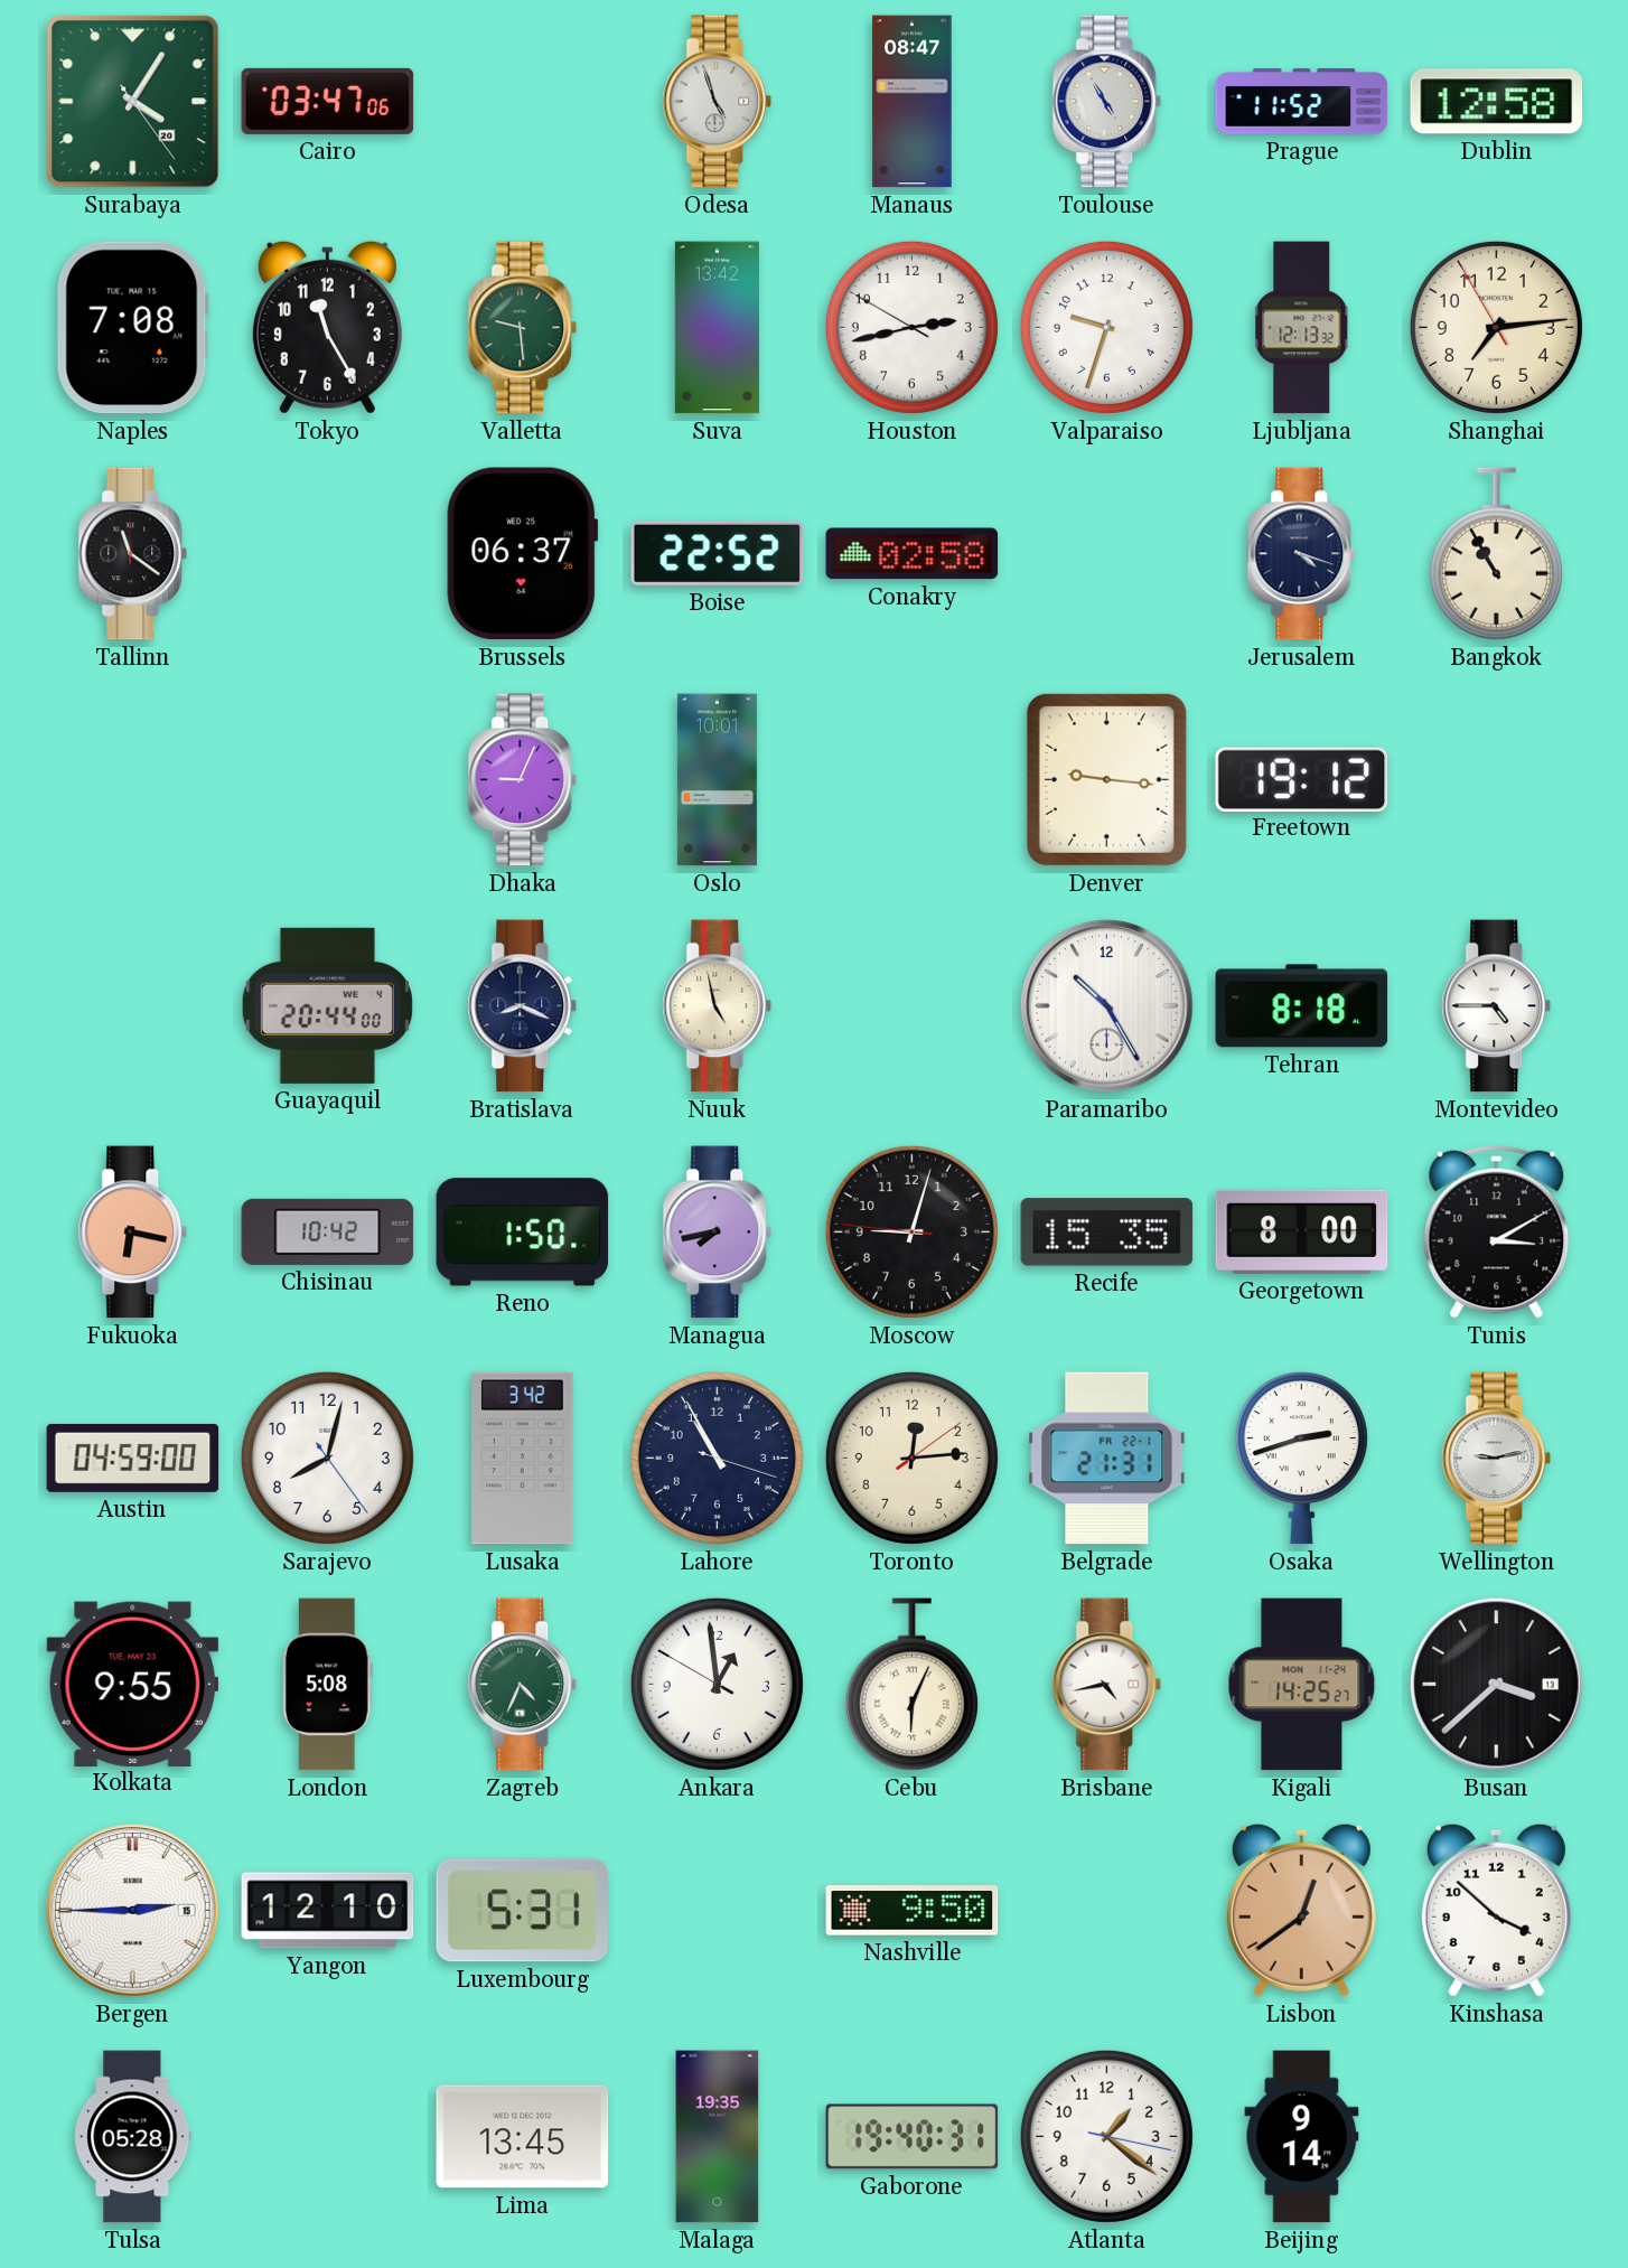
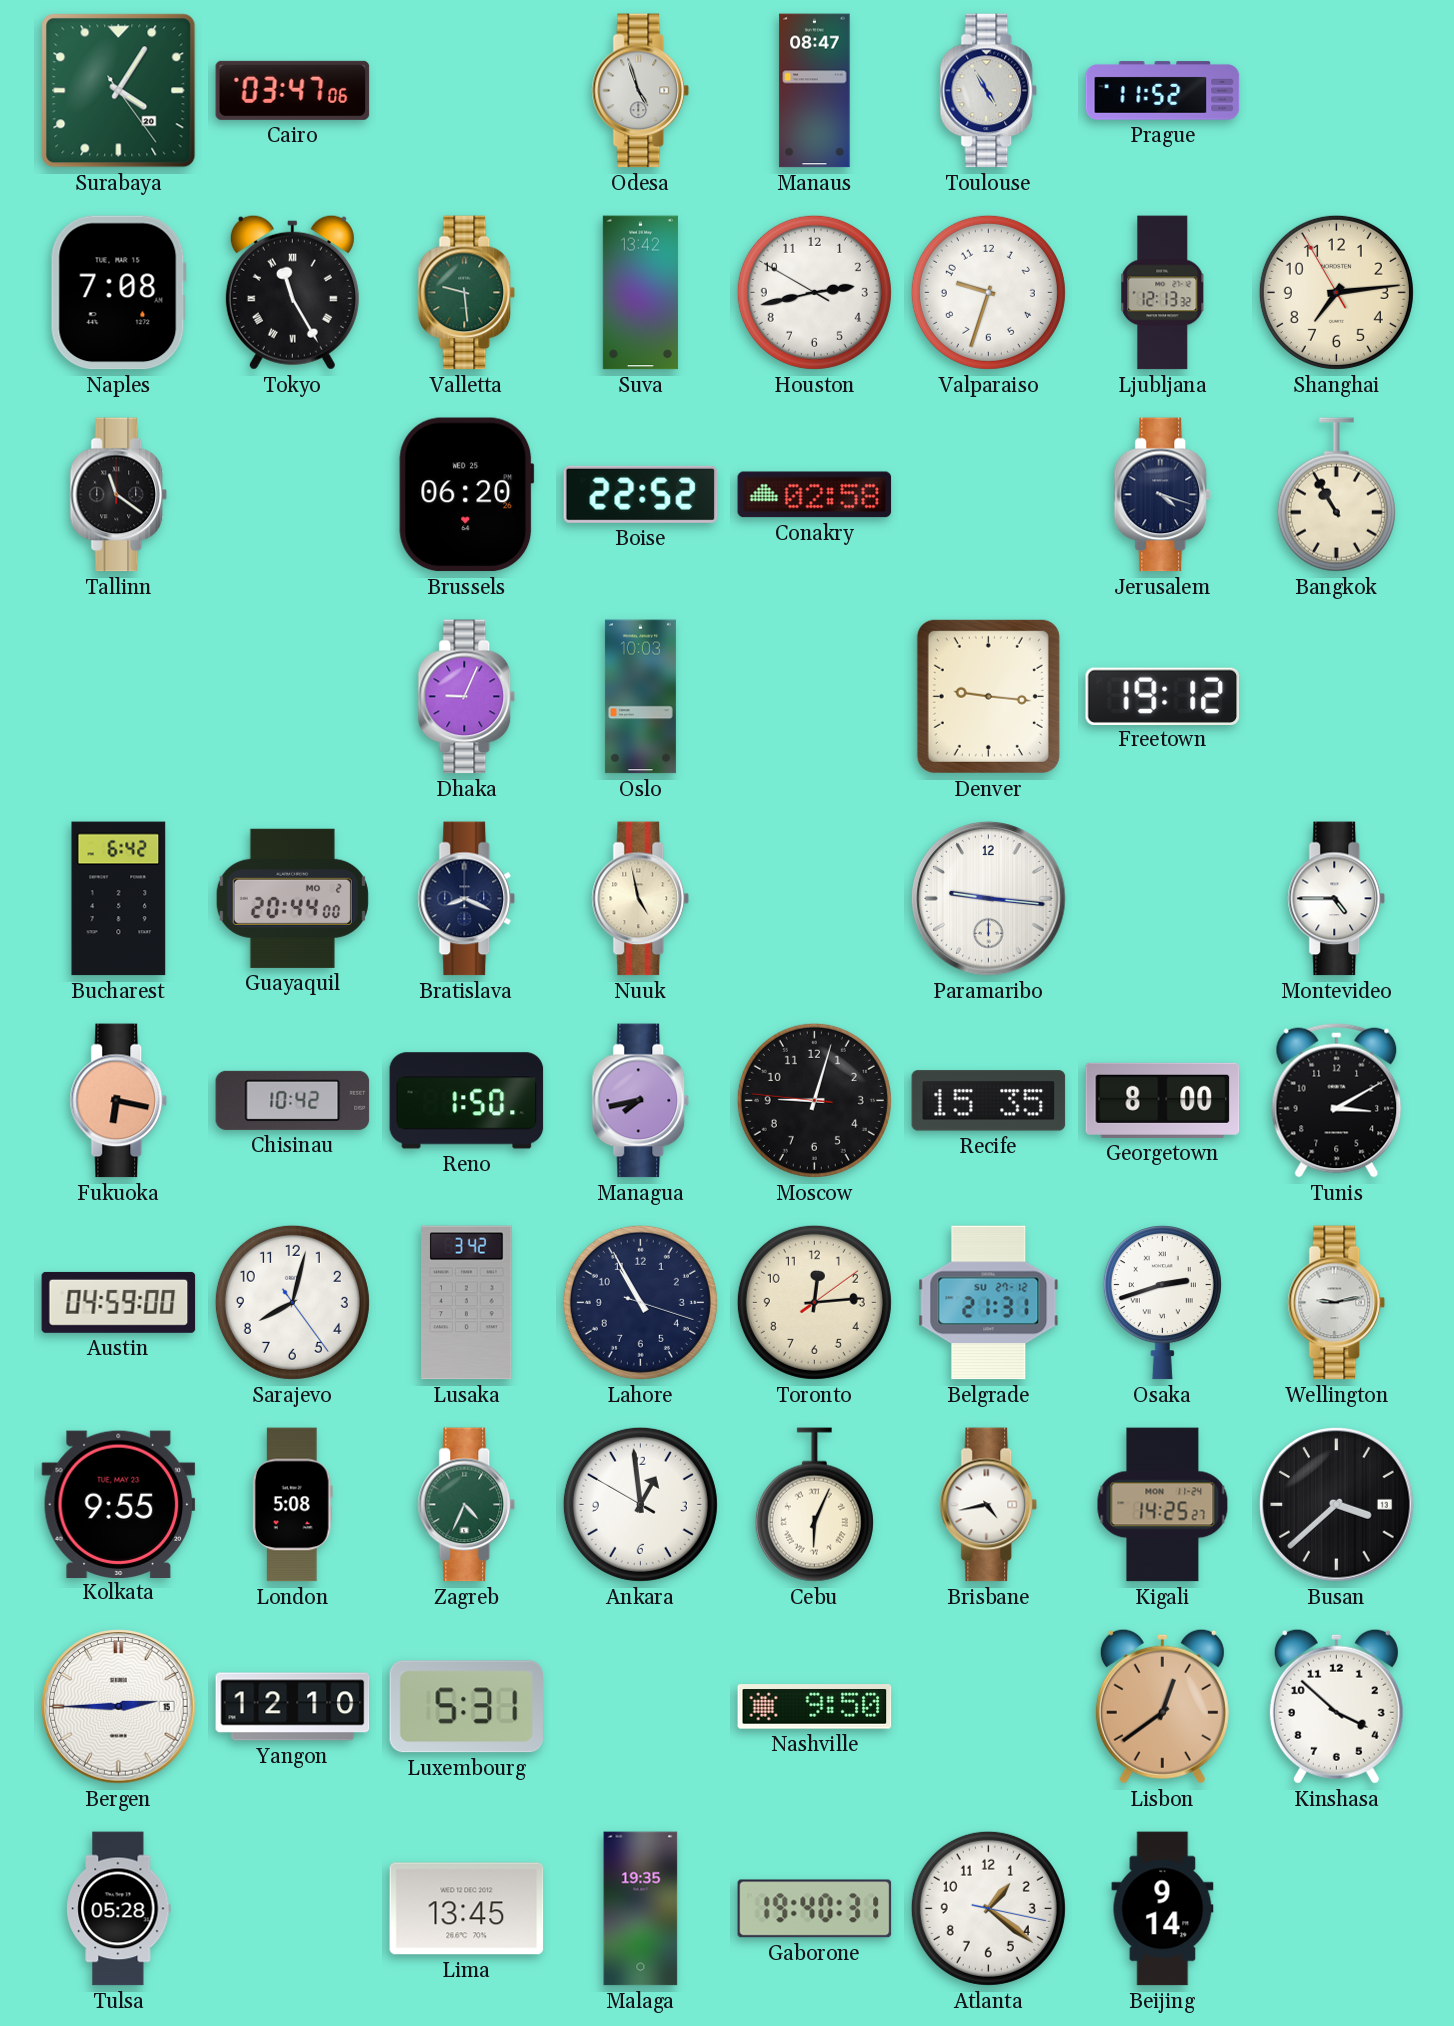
Dublin: 12:58 -> none (1497, 102)
Tokyo numerals: Arabic -> Roman (292, 292)
Brussels: 06:37 -> 06:20 (467, 495)
Oslo: 10:01 -> 10:03 (640, 697)
Bucharest: none -> 6:42 (119, 899)
Guayaquil date: WE 4 -> MO 2 (292, 898)
Paramaribo: 10:25 -> 9:16 (989, 899)
Tehran: 8:18 -> none (1302, 1006)
Belgrade date: FR 22-1 -> SU 27-12 (989, 1303)
